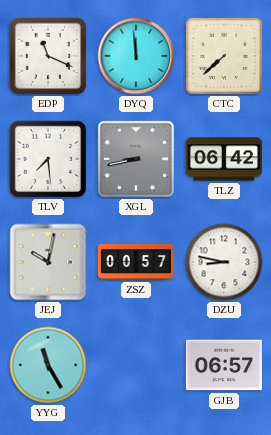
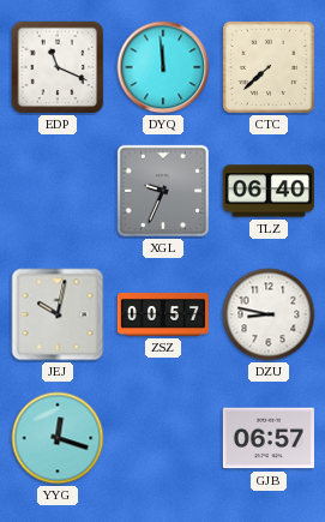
TLV: 7:29 -> none (48, 159)
XGL: 8:43 -> 9:34 (163, 191)
TLZ: 06:42 -> 06:40 (269, 191)
YYG: 11:25 -> 12:18 (58, 438)
